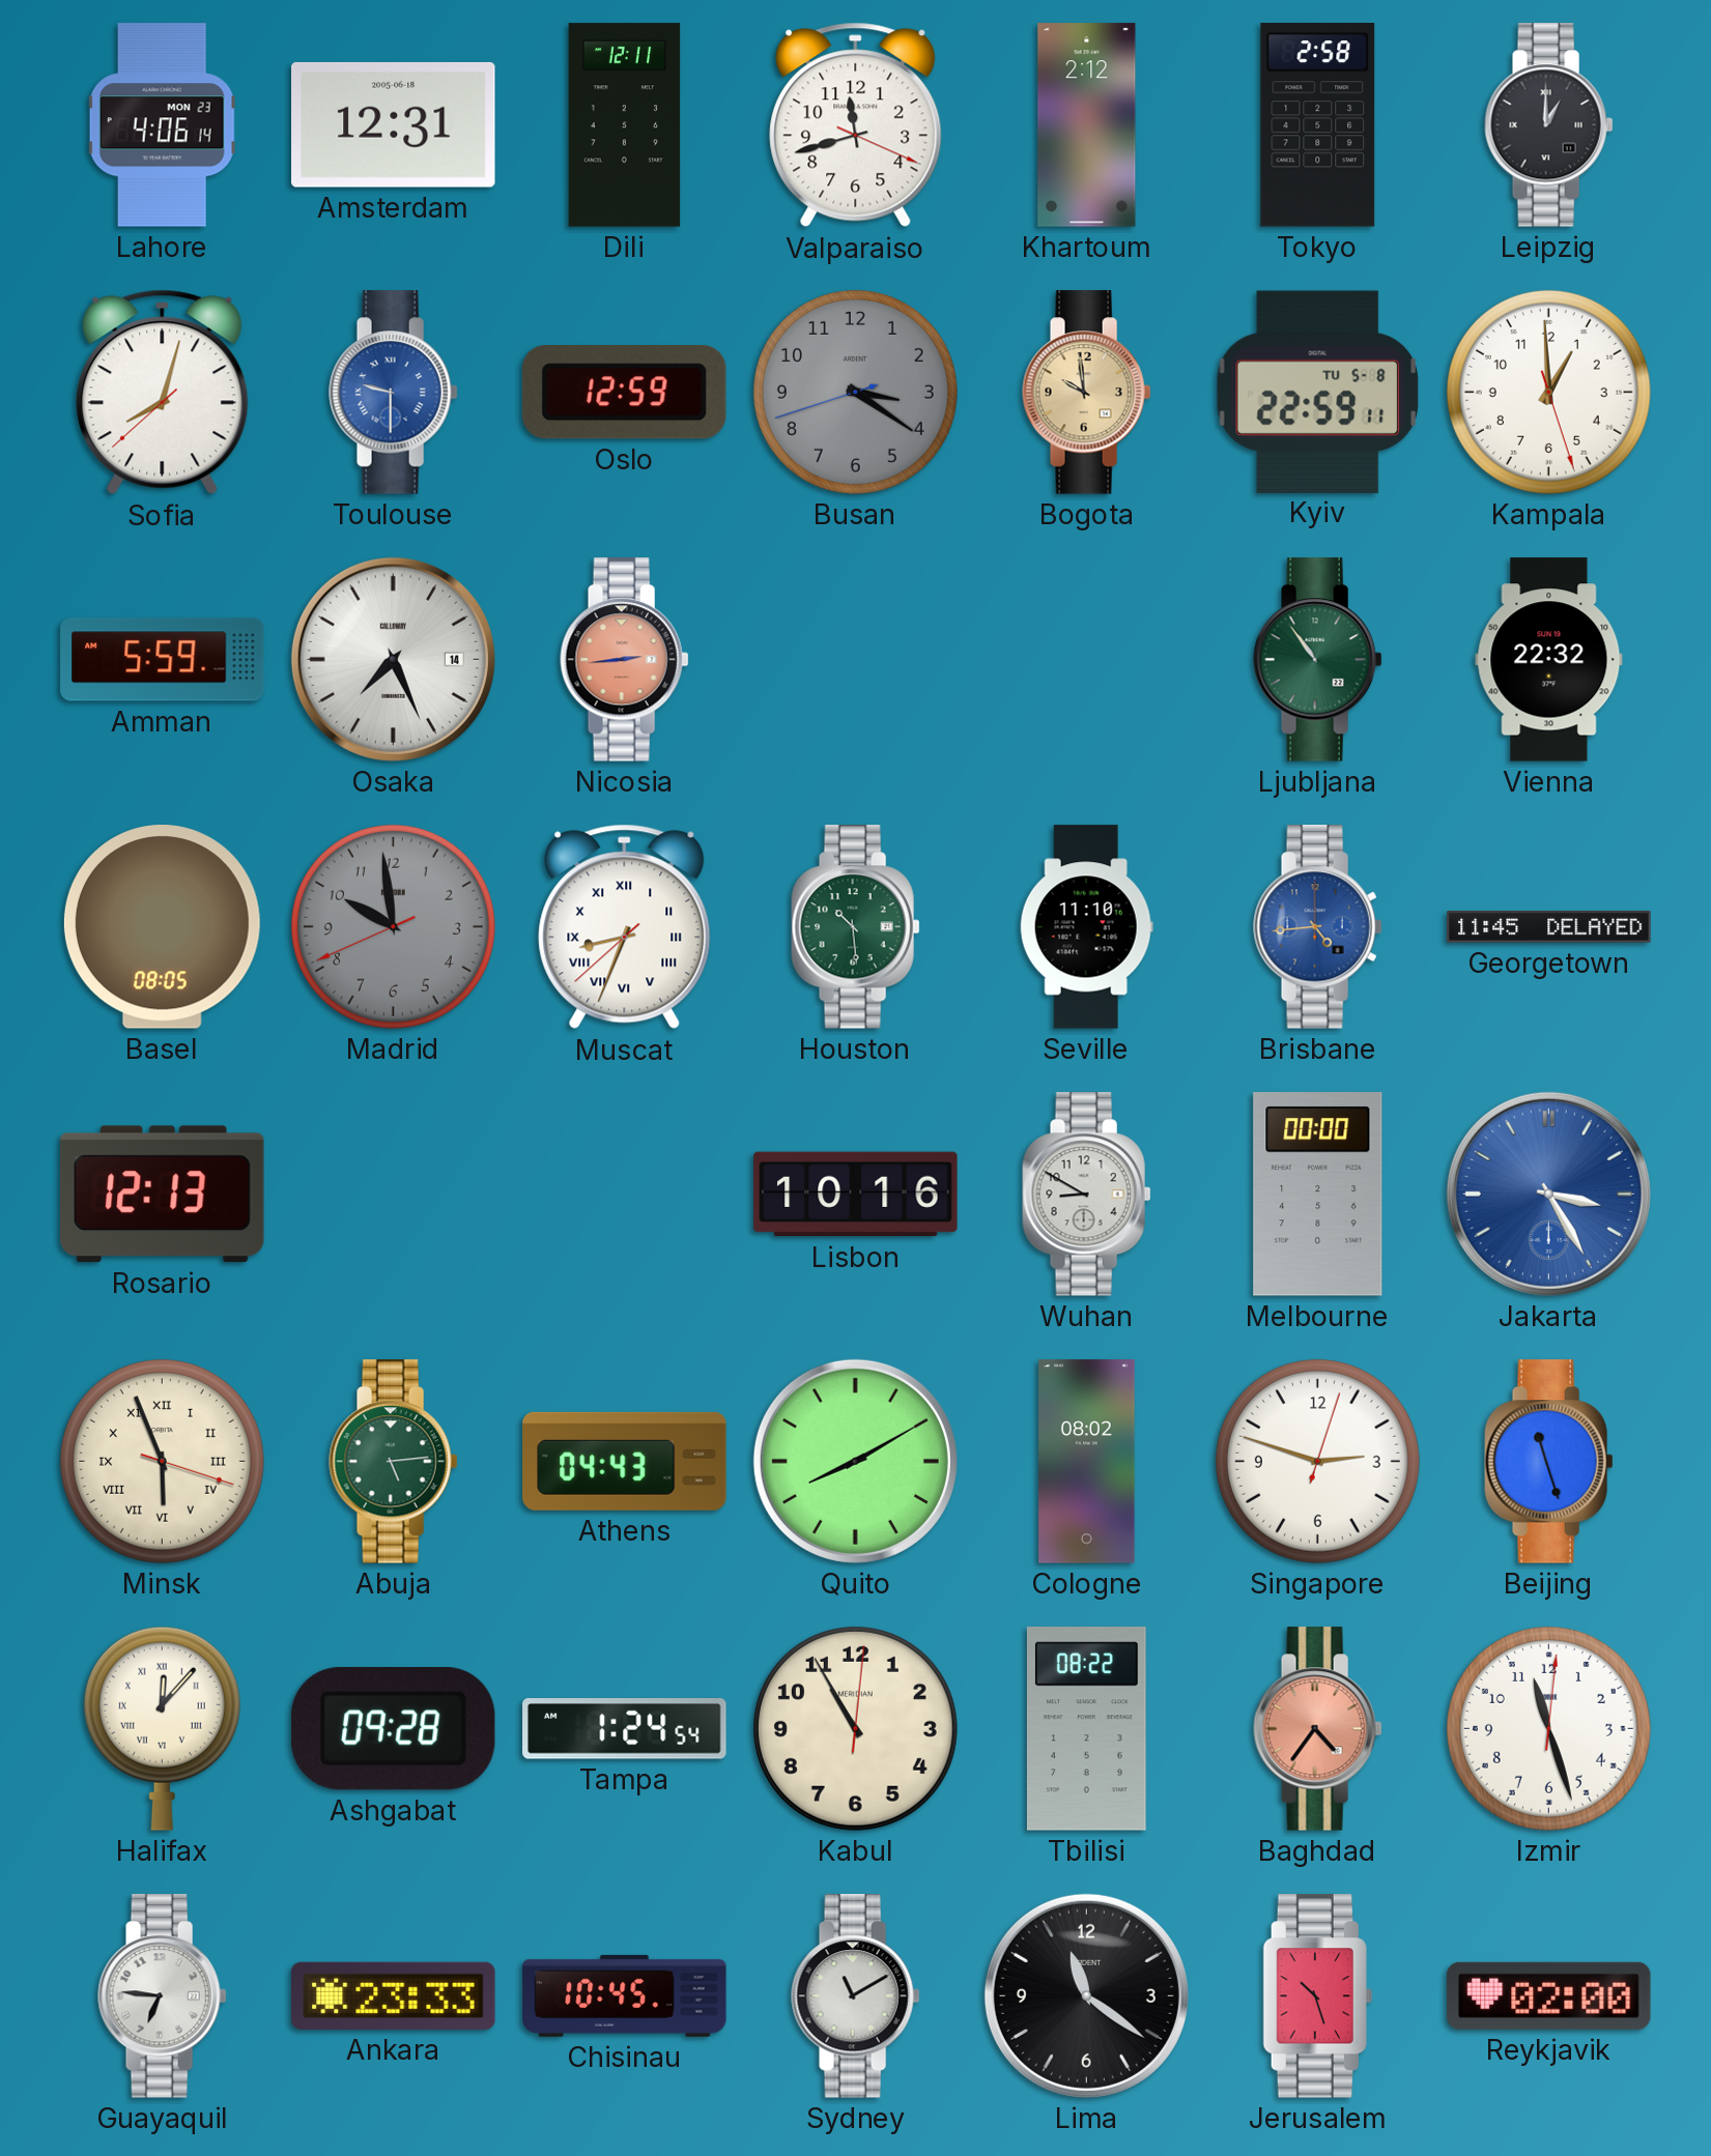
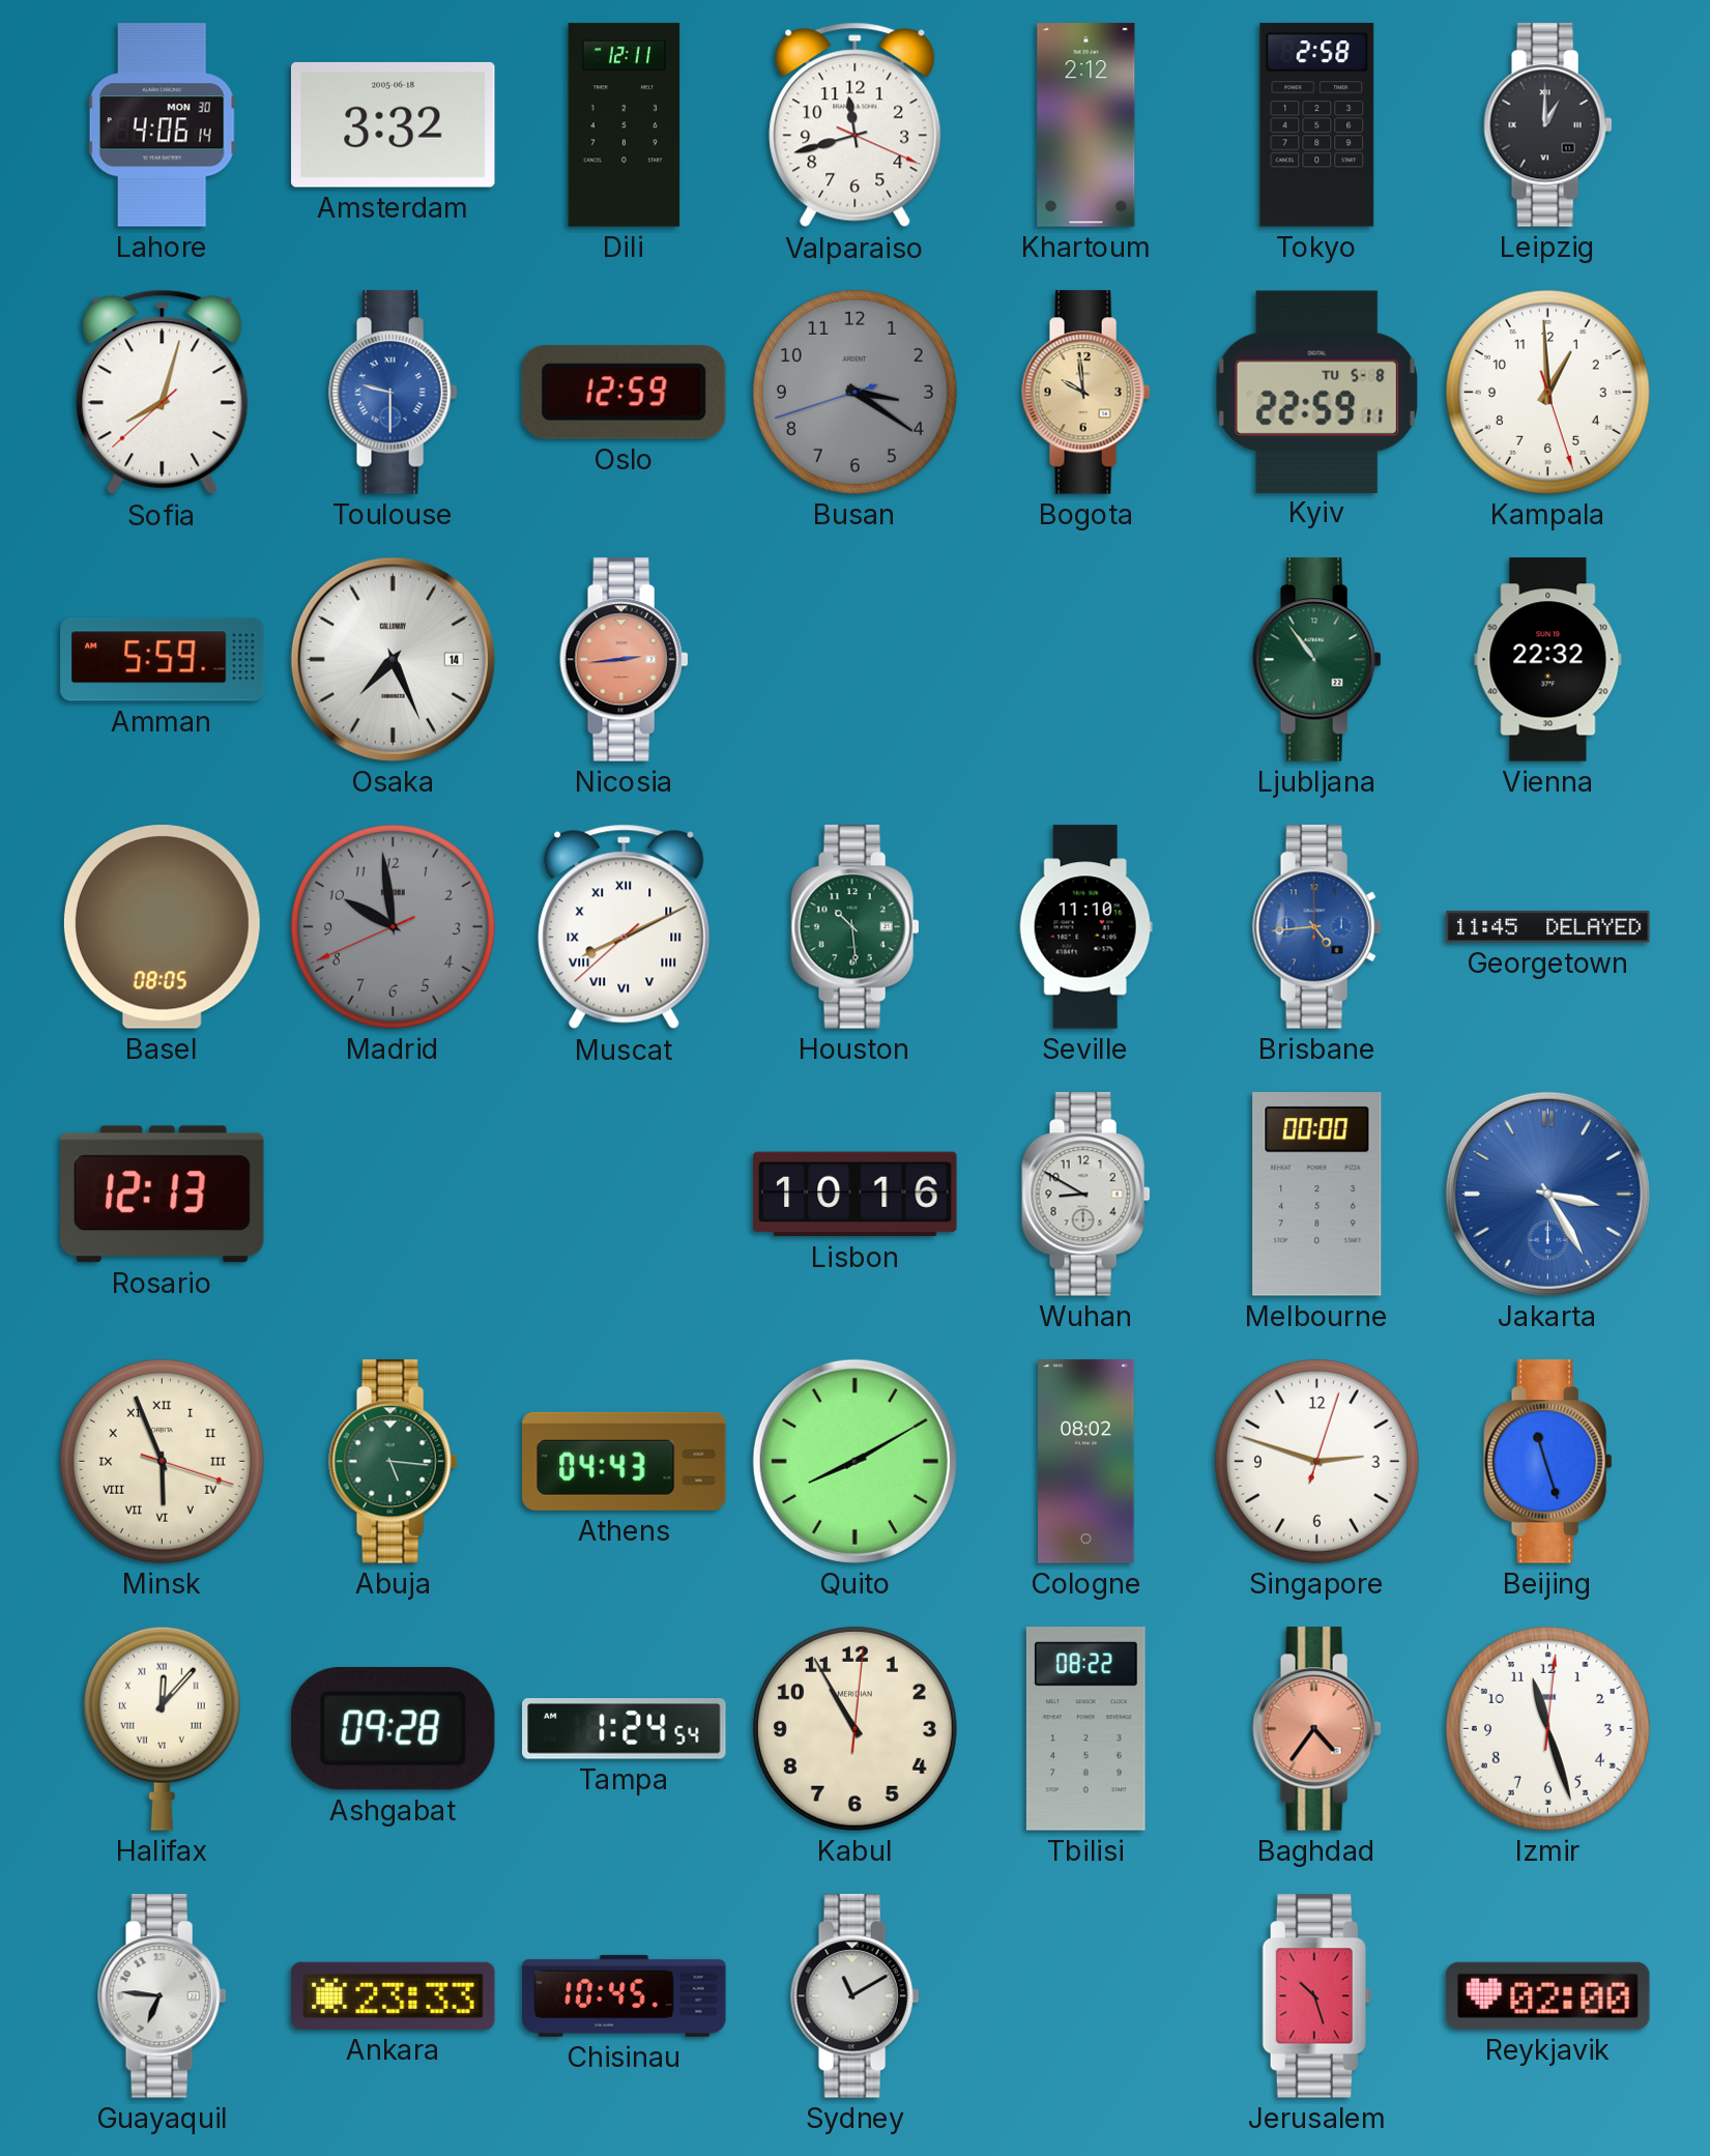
Lahore date: MON 23 -> MON 30 (162, 125)
Amsterdam: 12:31 -> 3:32 (394, 124)
Muscat: 8:33 -> 8:10 (625, 927)
Abuja: 5:14 -> 5:16 (394, 1462)
Lima: 11:21 -> none (1086, 1995)
